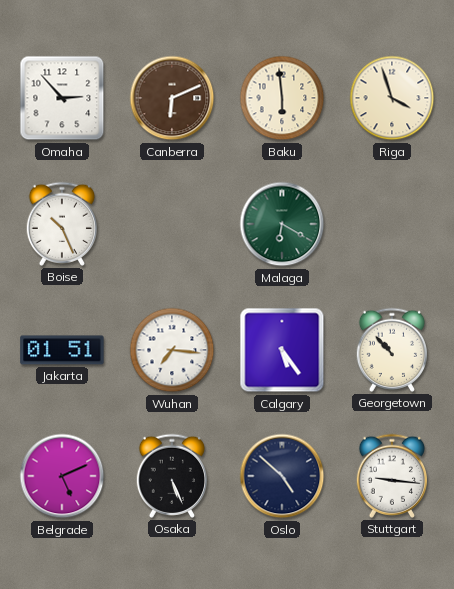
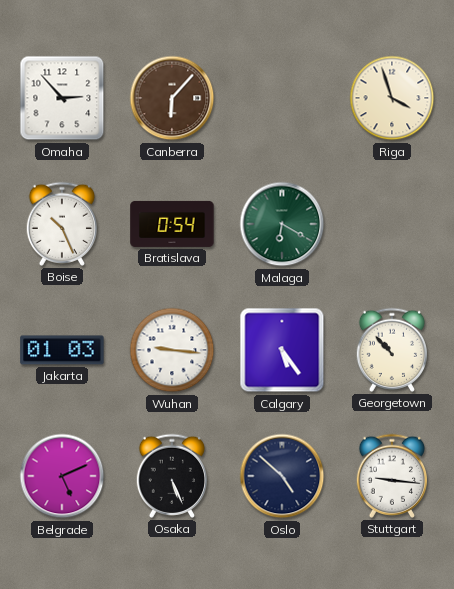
Canberra: 6:11 -> 6:07 (172, 98)
Baku: 5:59 -> none (282, 98)
Bratislava: none -> 0:54 (172, 224)
Jakarta: 01:51 -> 01:03 (62, 350)
Wuhan: 7:16 -> 9:16 (172, 350)
